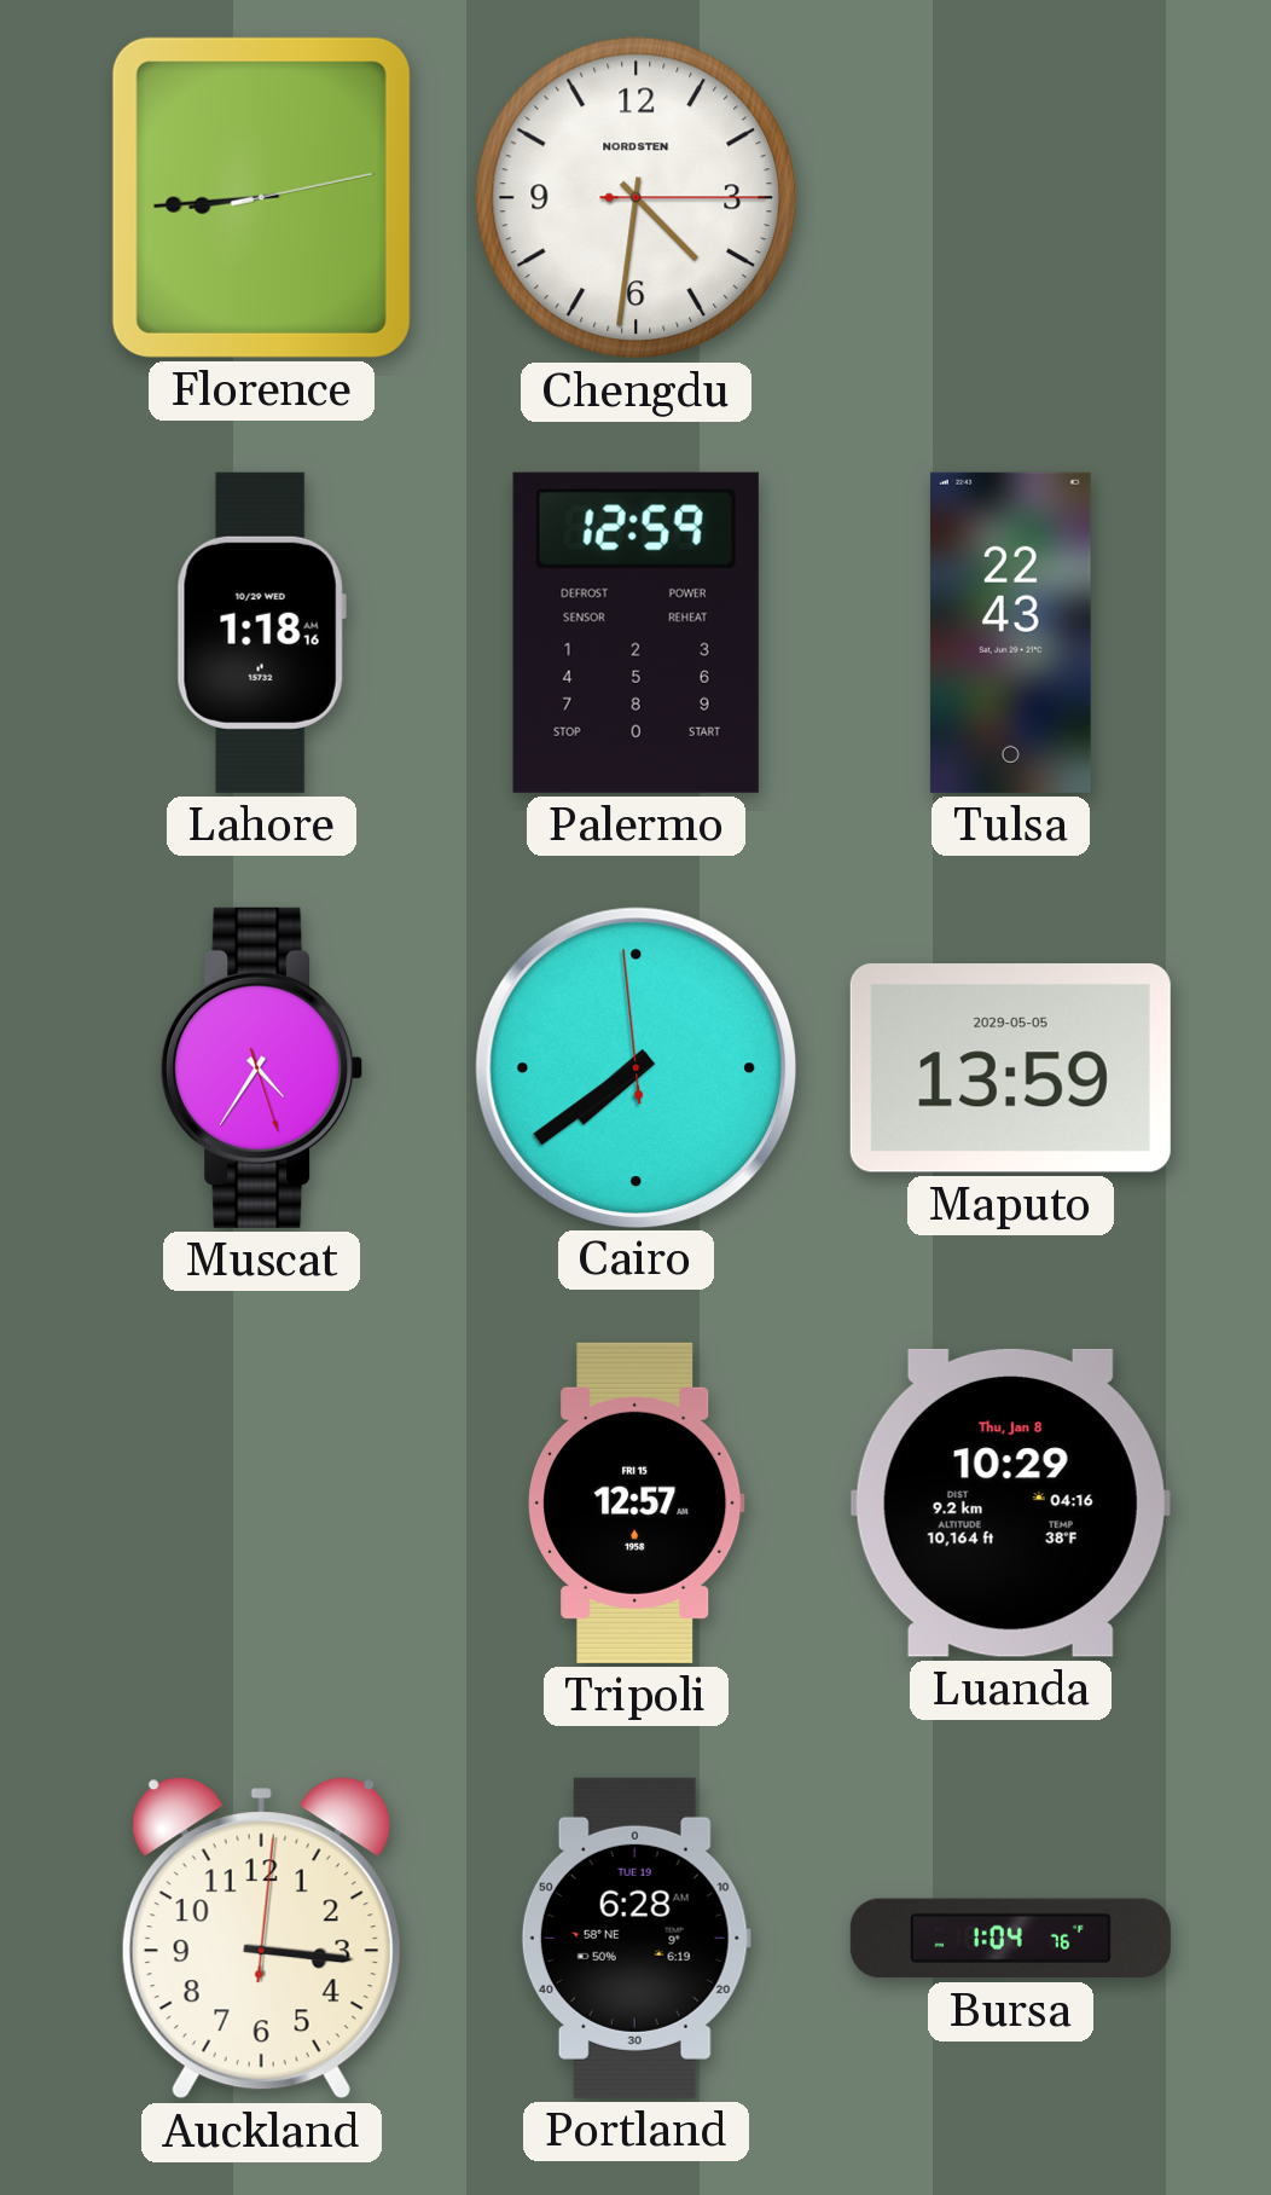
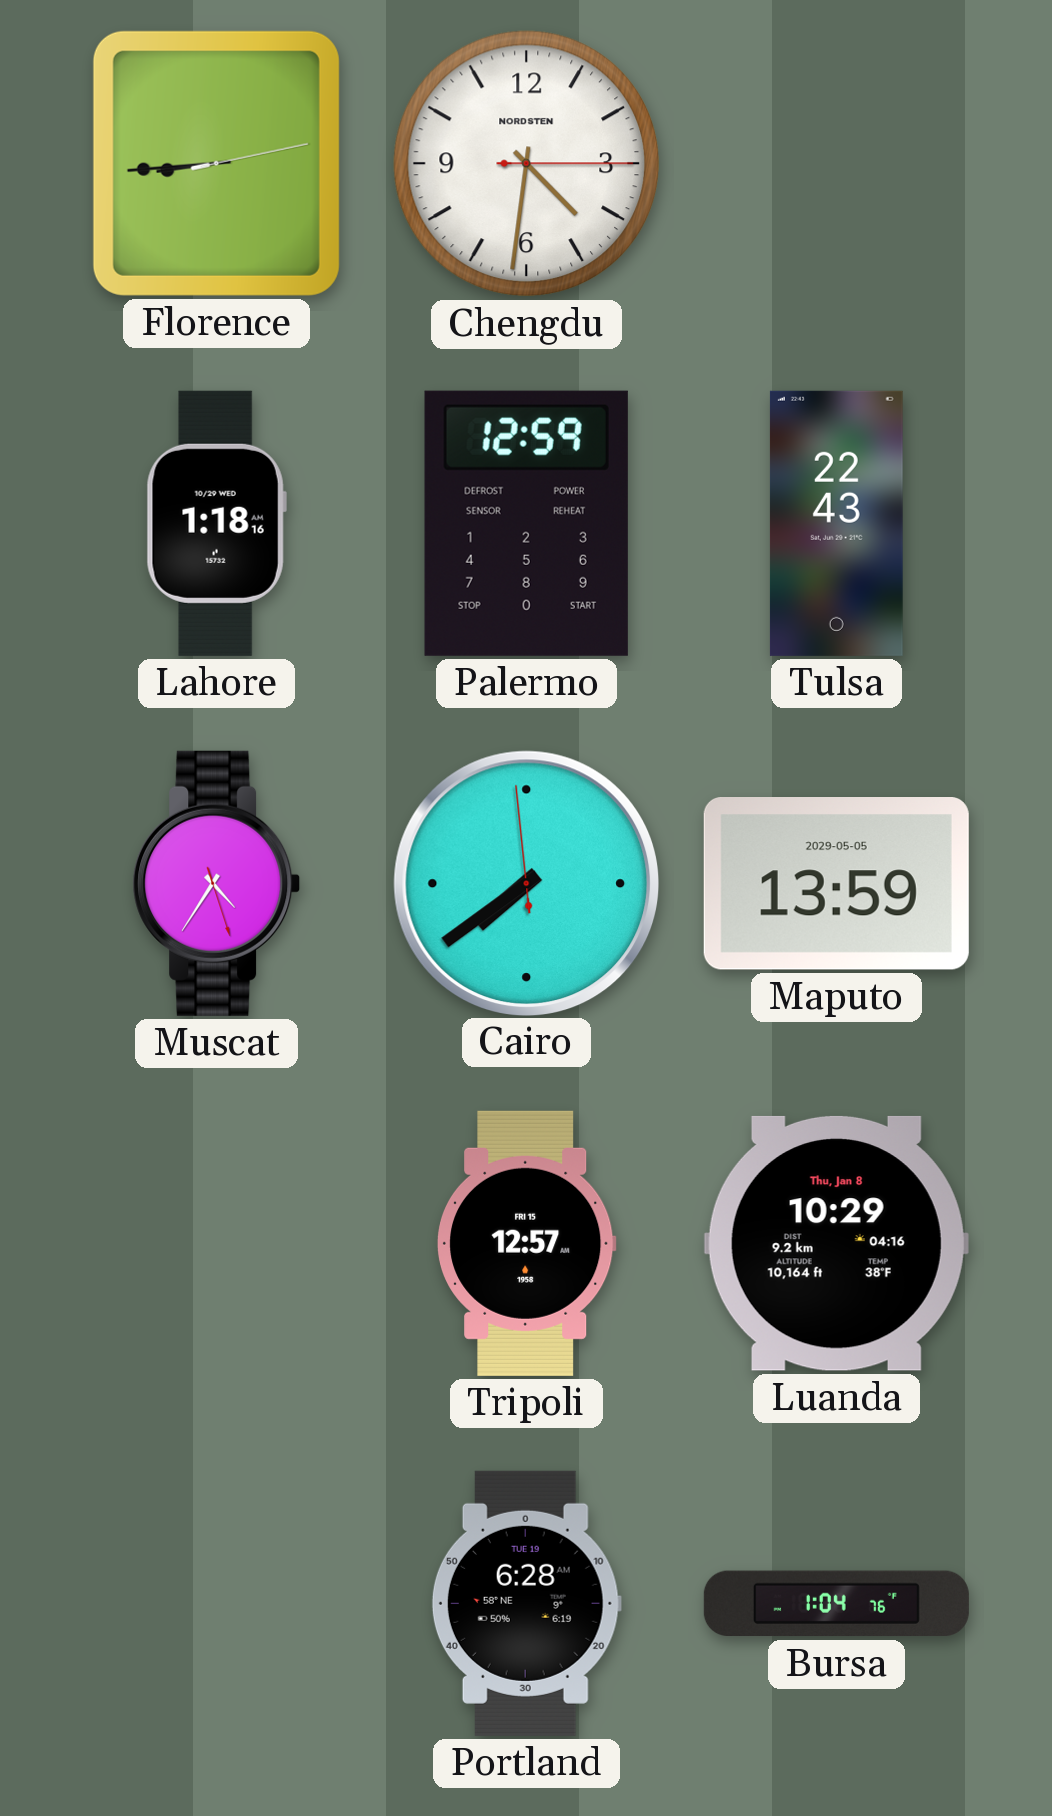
Auckland: 3:16 -> none (261, 1939)
